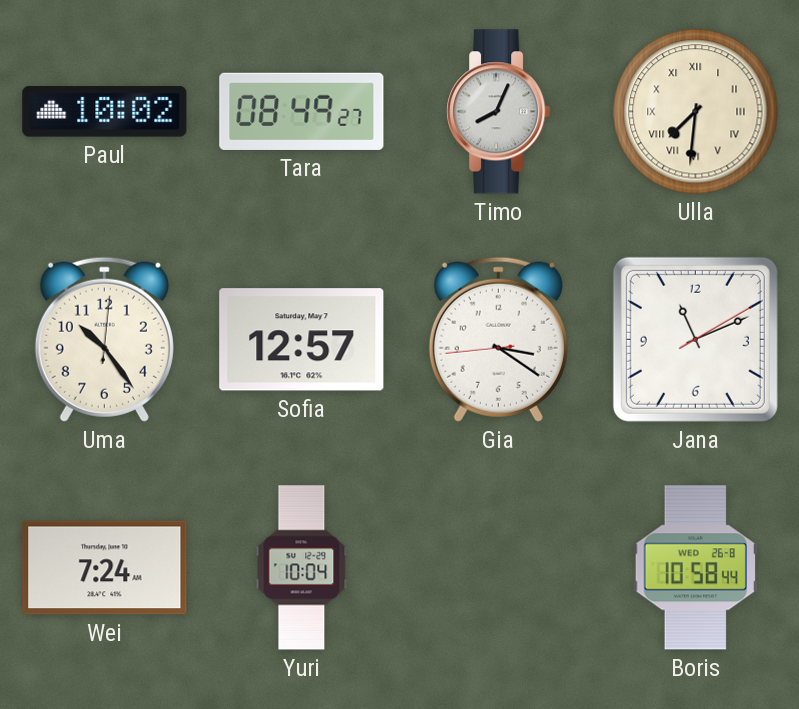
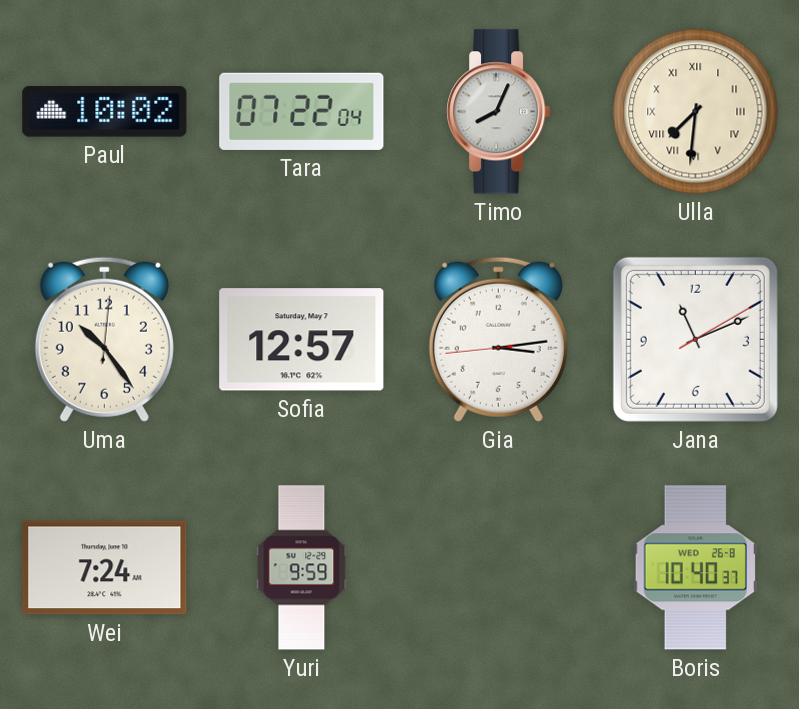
Tara: 08:49 -> 07:22 (302, 111)
Gia: 3:20 -> 3:13 (498, 339)
Yuri: 10:04 -> 9:59 (302, 568)
Boris: 10:58 -> 10:40 (695, 568)
